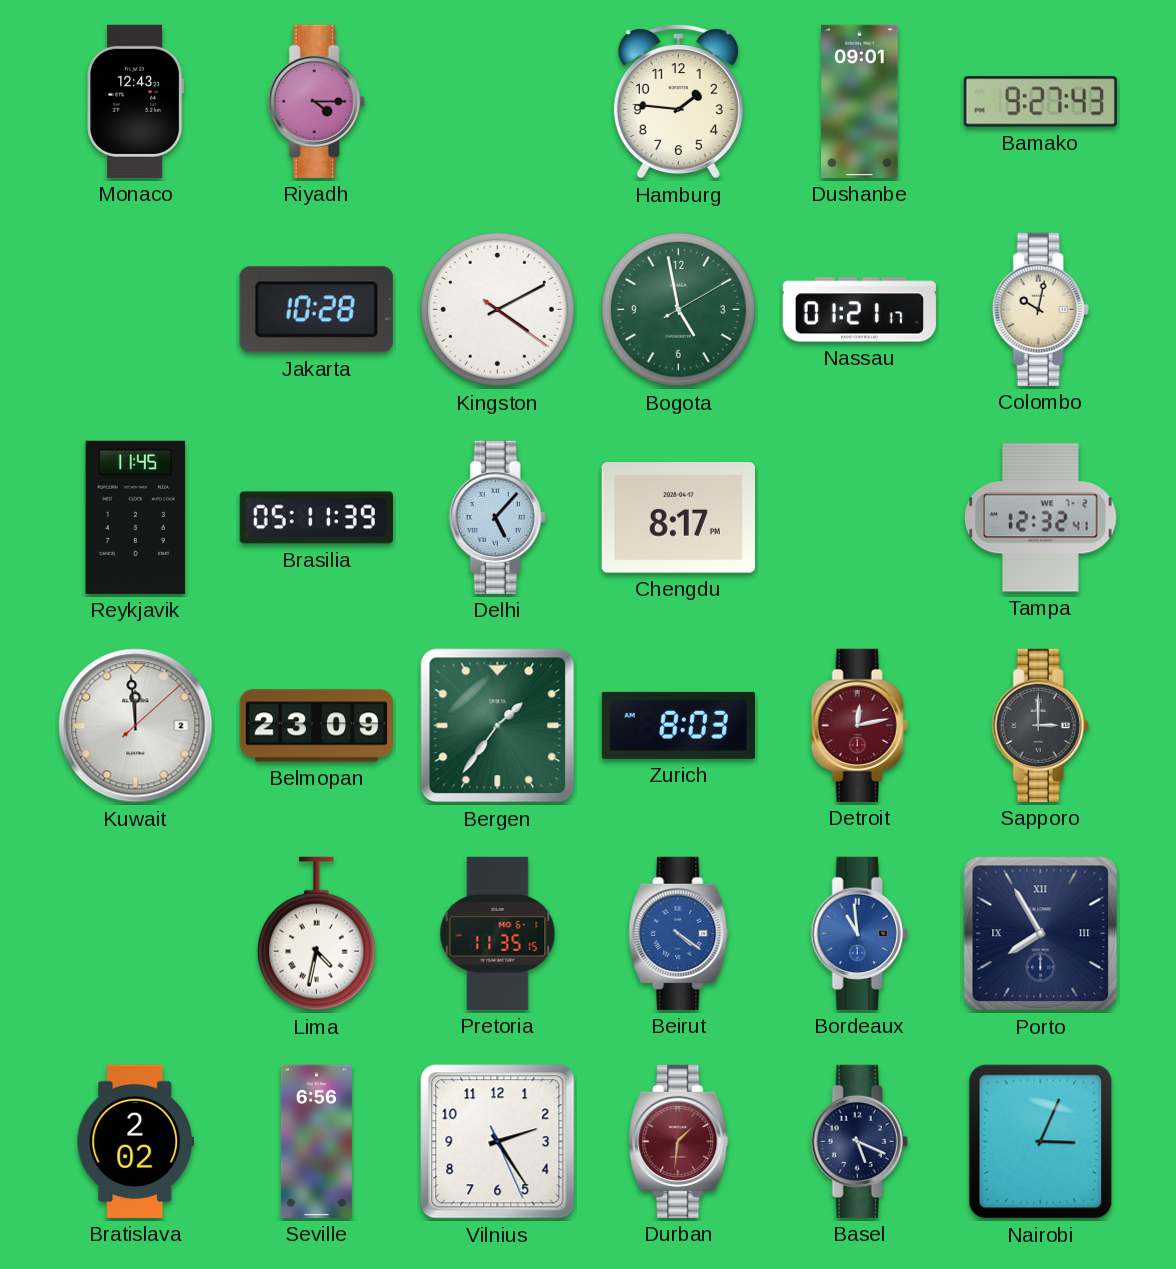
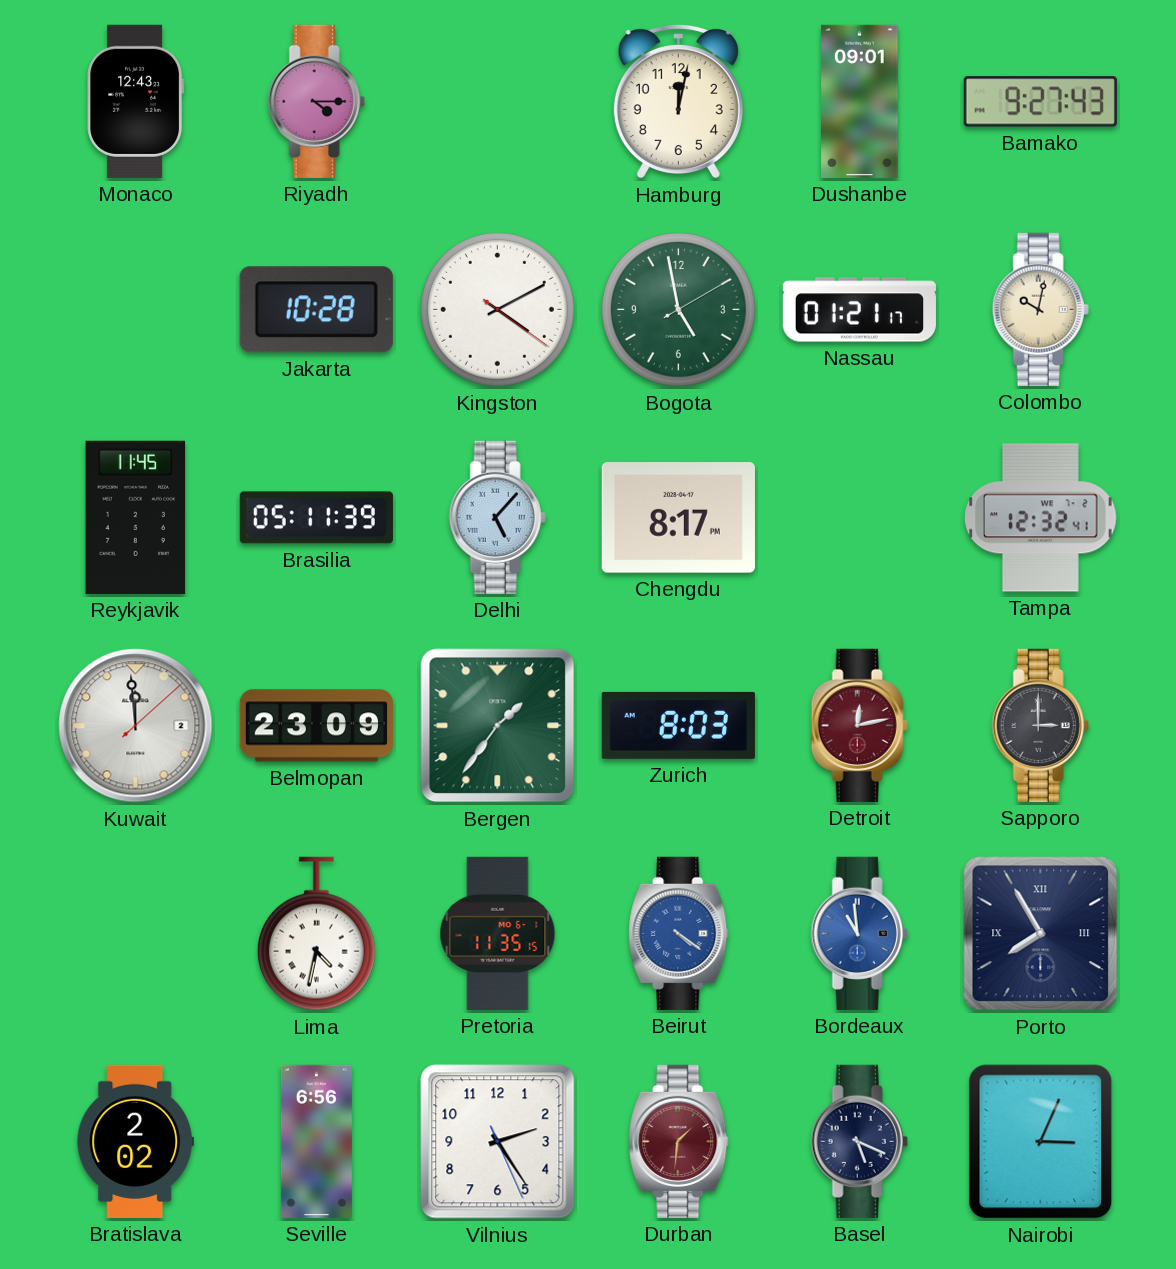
Hamburg: 1:46 -> 12:02 (678, 101)
